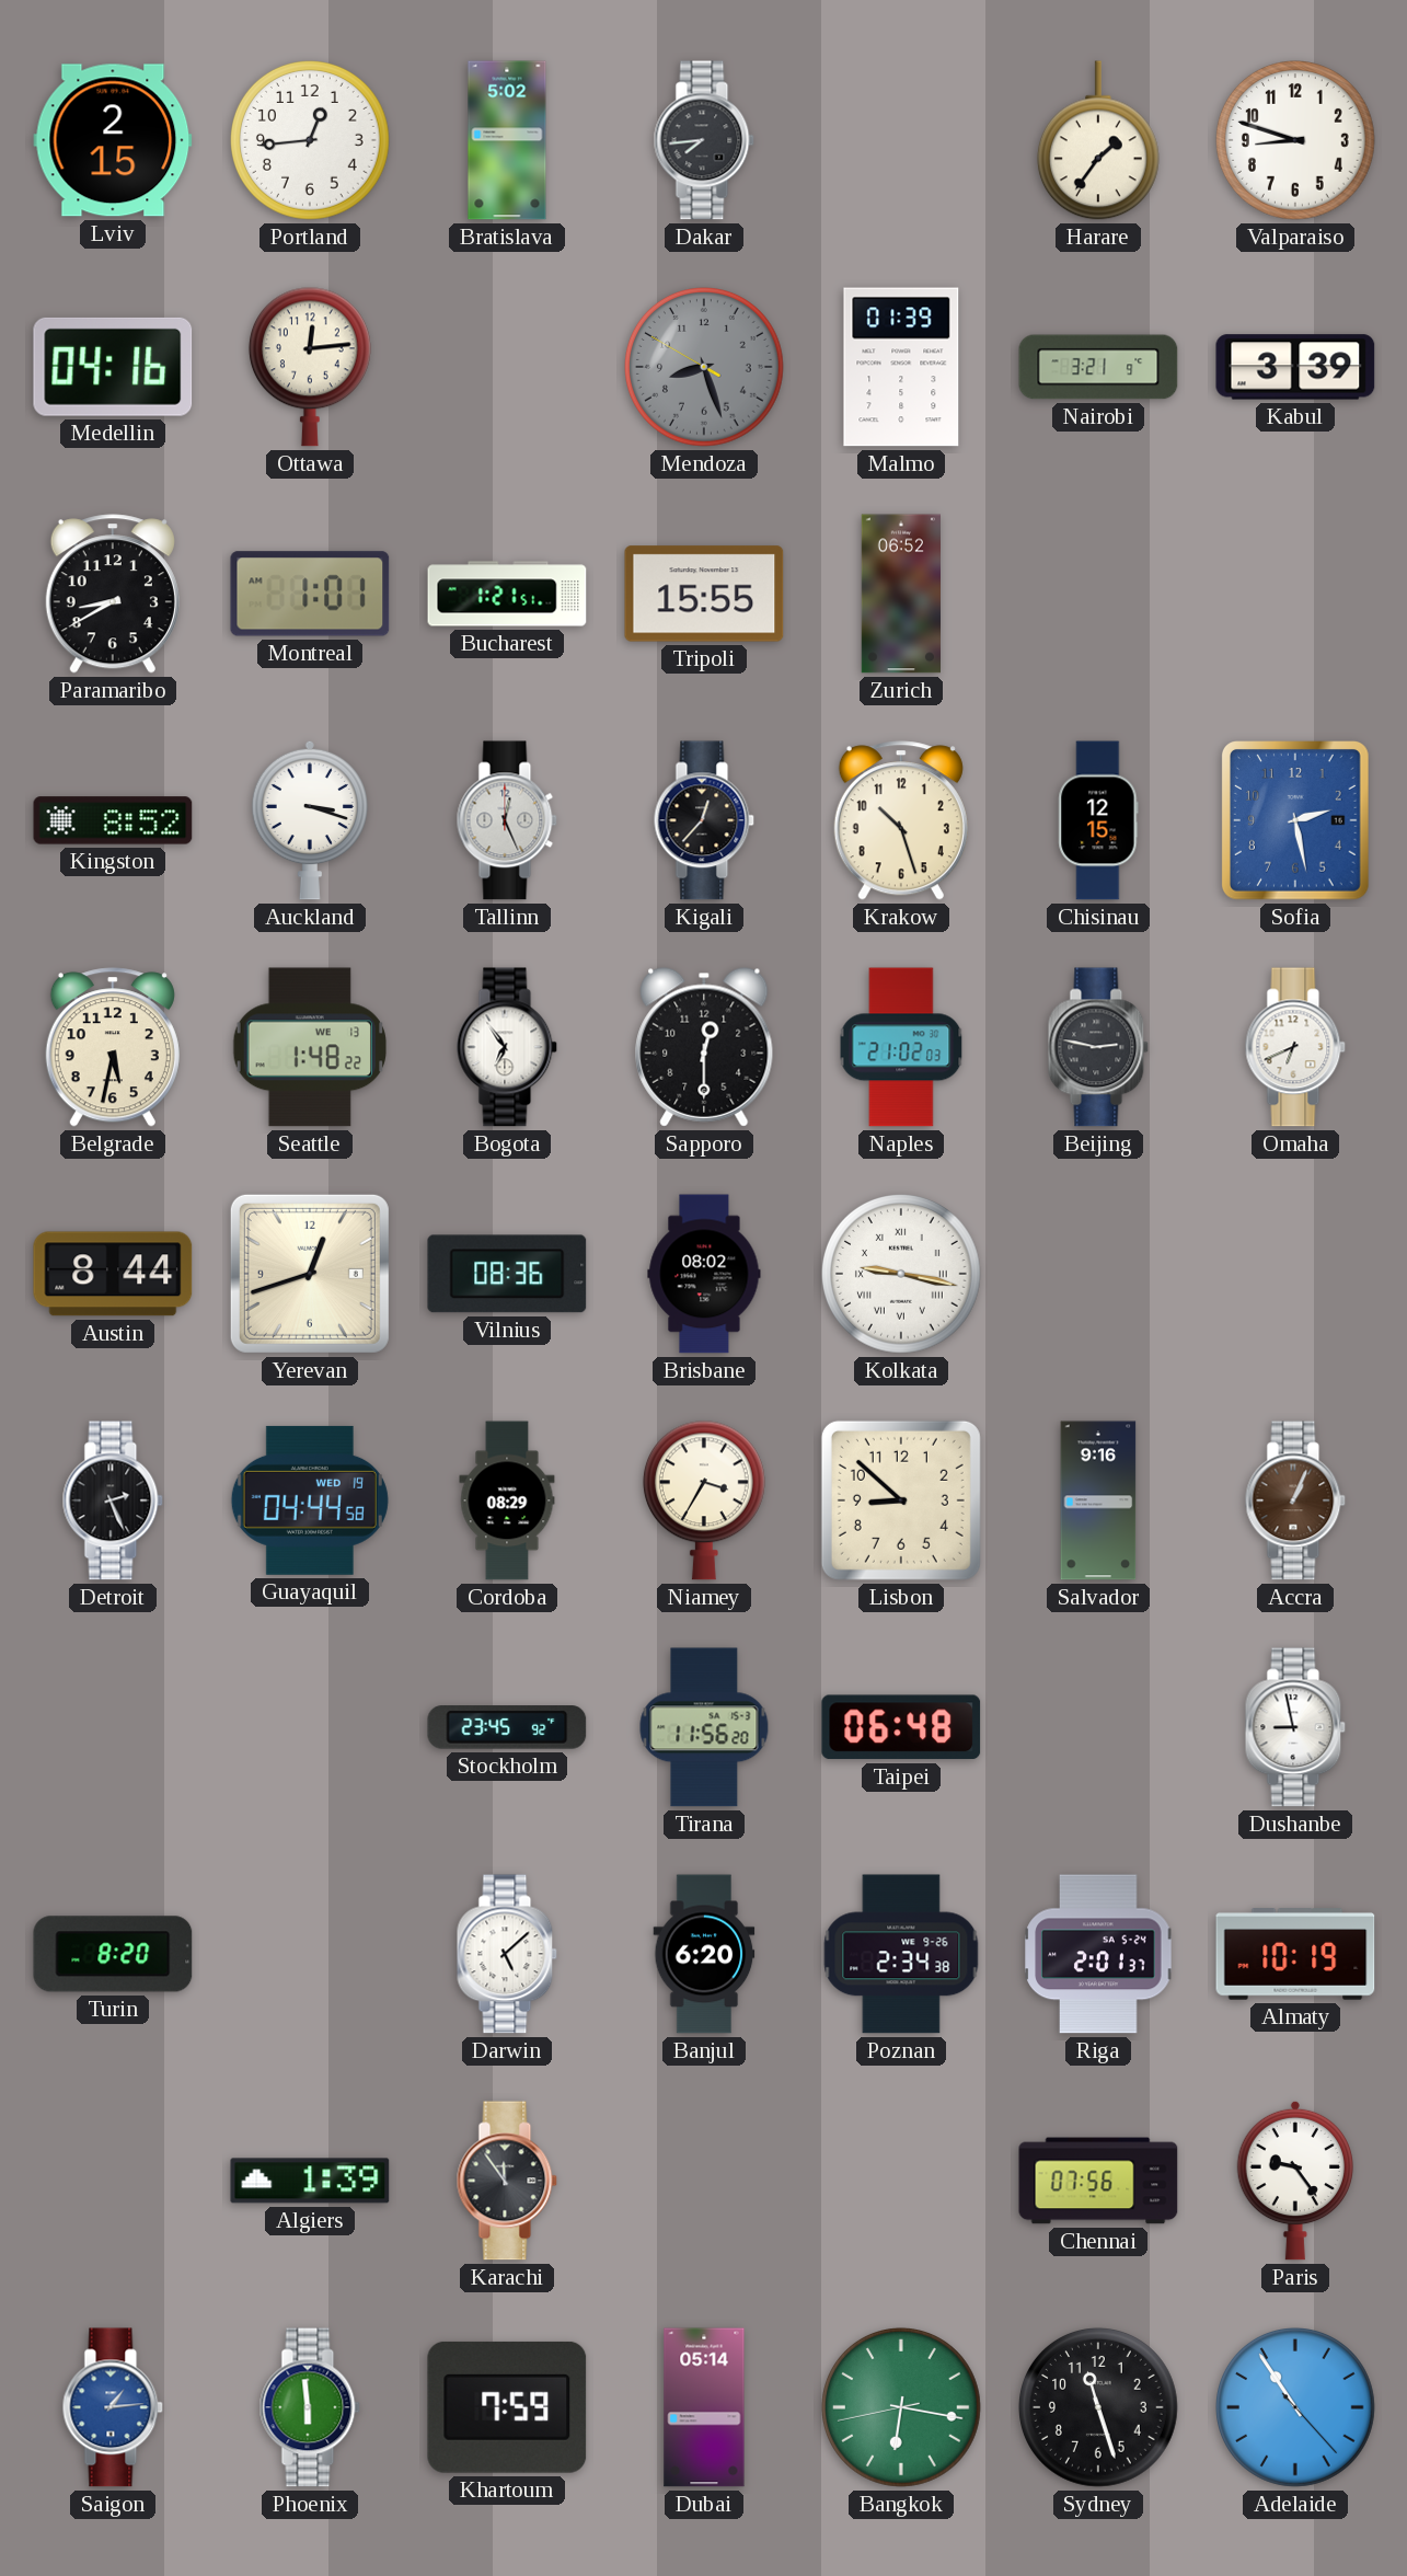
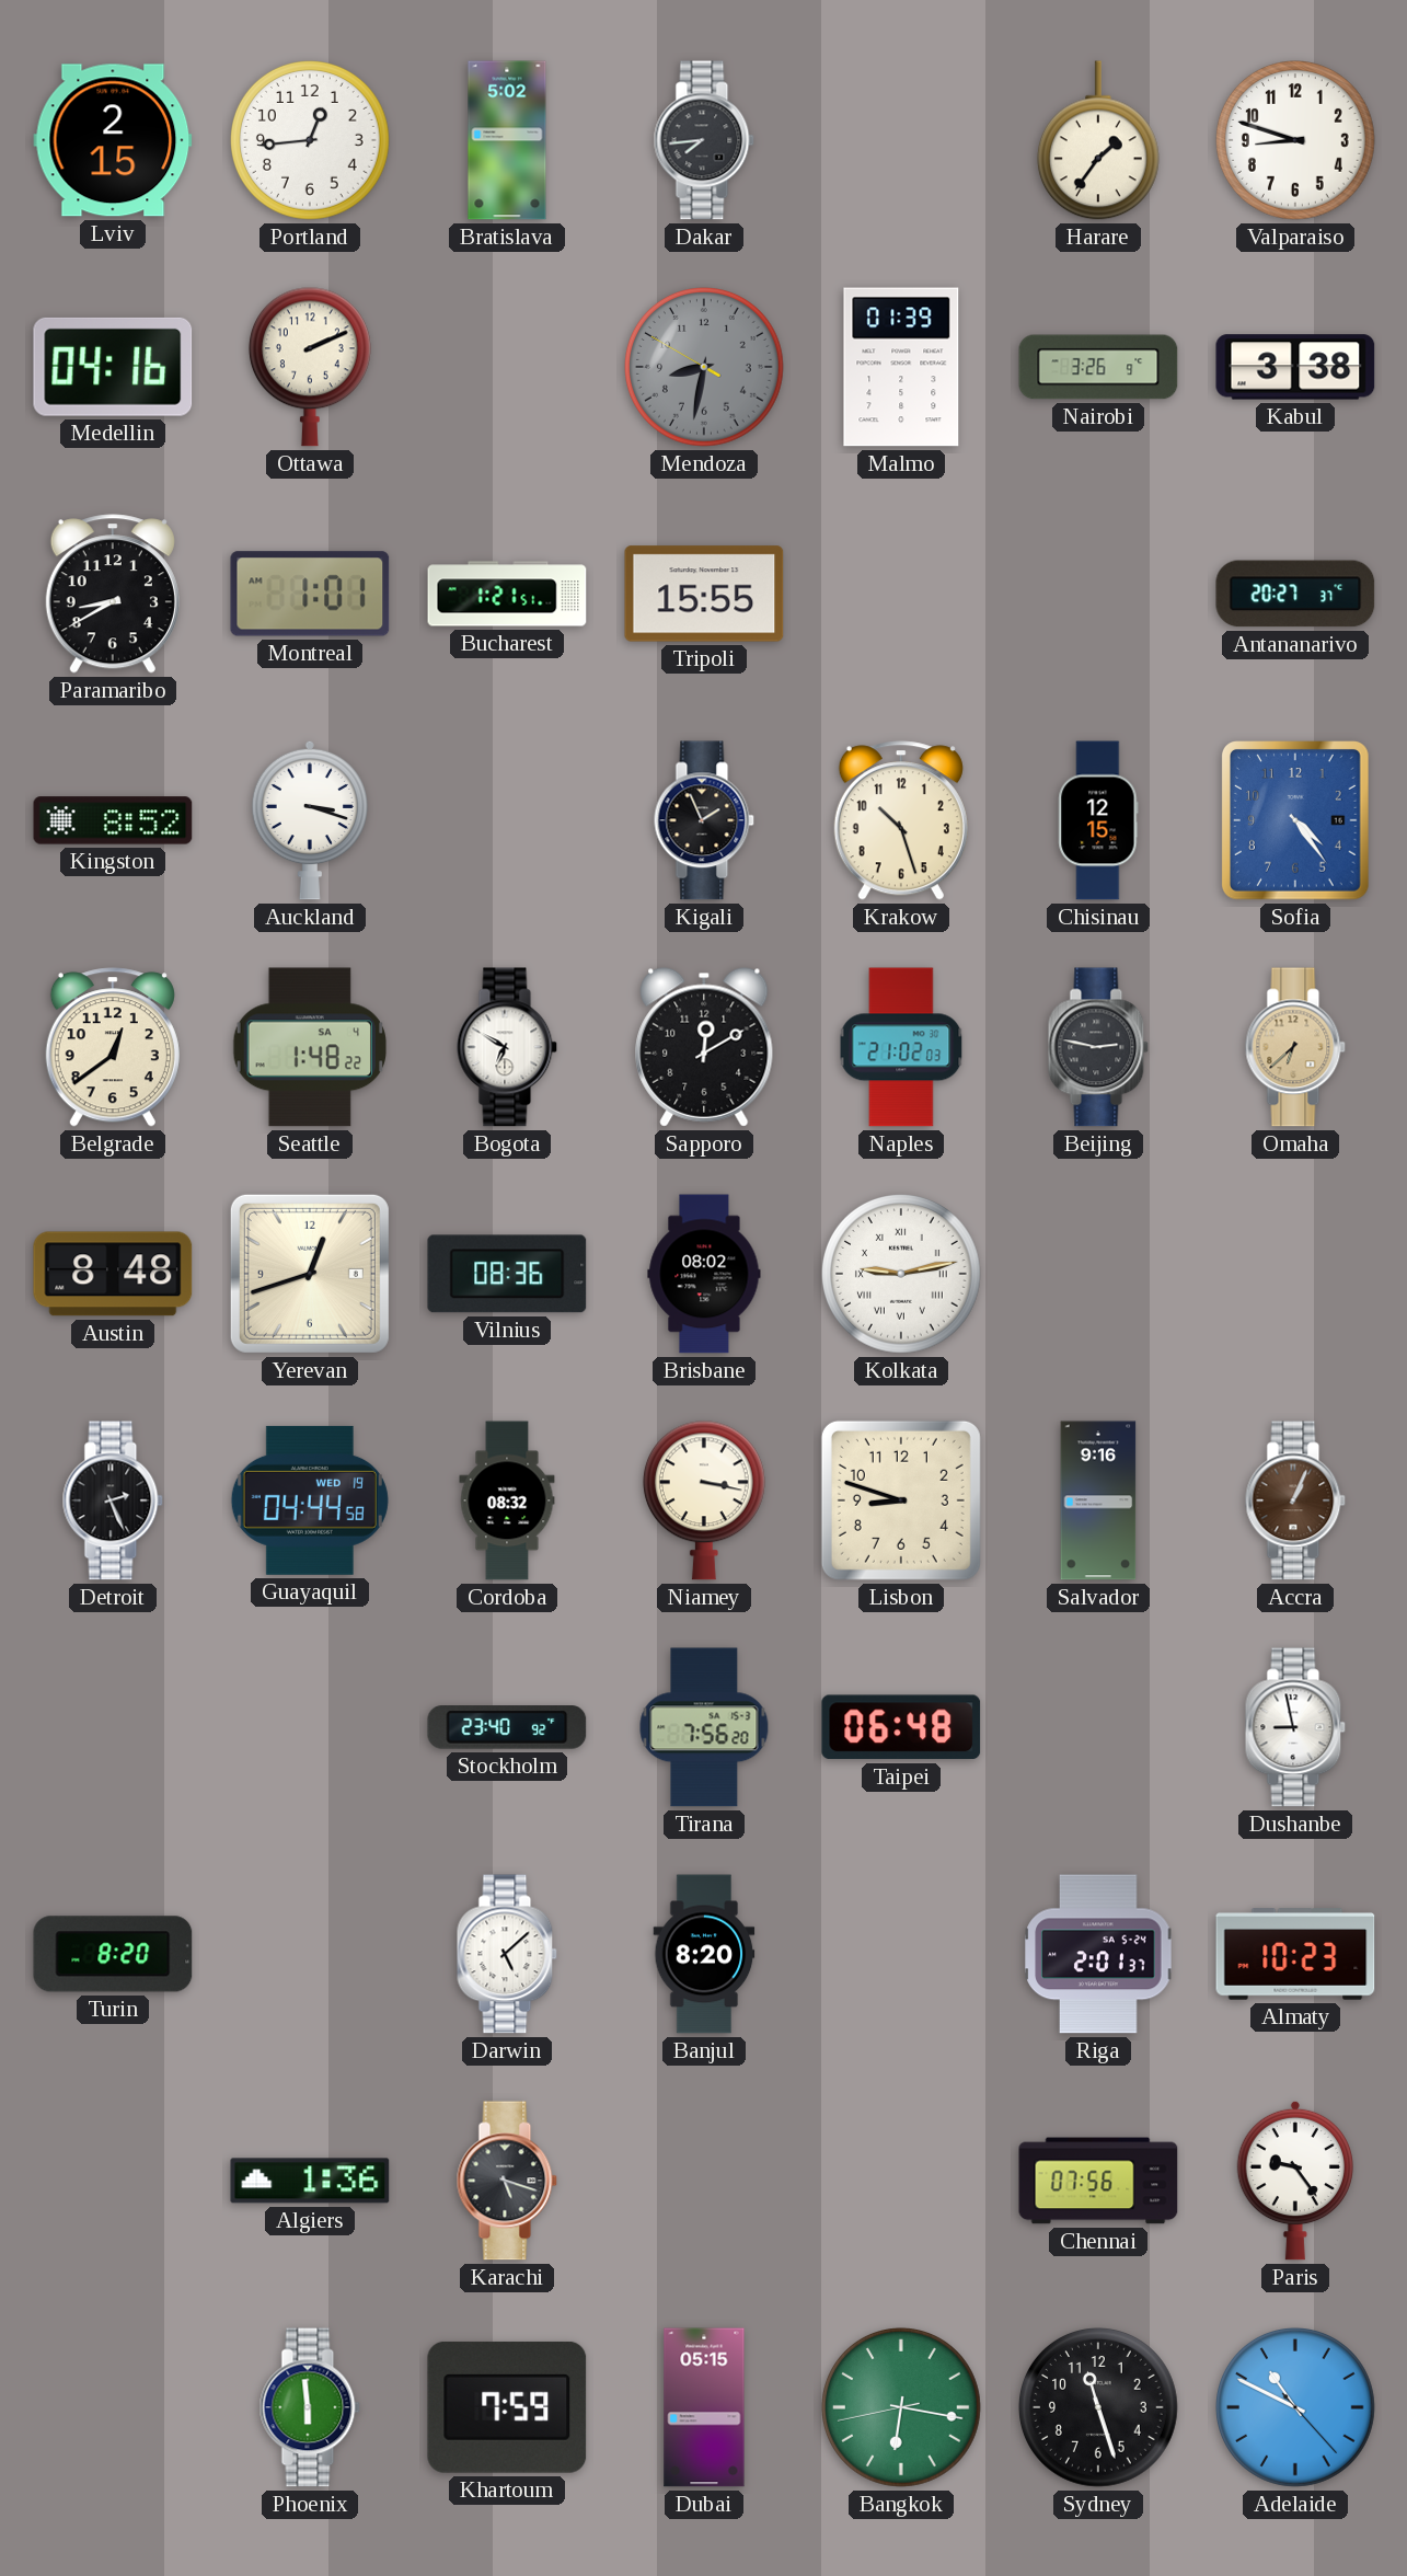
Ottawa: 12:14 -> 2:11 (310, 367)
Mendoza: 8:26 -> 8:31 (705, 368)
Nairobi: 3:21 -> 3:26 (1098, 367)
Kabul: 3:39 -> 3:38 (1295, 367)
Zurich: 06:52 -> none (900, 594)
Antananarivo: none -> 20:27 (1295, 594)
Tallinn: 12:26 -> none (507, 820)
Kigali: 12:37 -> 1:56 (704, 820)
Sofia: 2:28 -> 4:24 (1296, 821)
Belgrade: 5:32 -> 12:39 (113, 1047)
Seattle date: WE 13 -> SA 4 (309, 1047)
Bogota: 6:54 -> 6:50 (507, 1047)
Sapporo: 12:30 -> 12:10 (704, 1047)
Omaha: 6:41 -> 6:38 (1295, 1047)
Omaha dial: white -> champagne (1295, 1047)
Austin: 8:44 -> 8:48 (113, 1274)
Kolkata: 9:17 -> 9:13 (902, 1275)
Cordoba: 08:29 -> 08:32 (507, 1500)
Niamey: 3:35 -> 3:17 (704, 1500)
Lisbon: 8:52 -> 8:48 (901, 1500)
Stockholm: 23:45 -> 23:40 (507, 1727)
Tirana: 11:56 -> 7:56 (704, 1727)
Banjul: 6:20 -> 8:20 (704, 1954)
Poznan: 2:34 -> none (901, 1954)
Almaty: 10:19 -> 10:23 (1295, 1954)
Algiers: 1:39 -> 1:36 (310, 2181)
Karachi: 11:54 -> 5:18 (507, 2181)
Saigon: 1:14 -> none (113, 2407)
Dubai: 05:14 -> 05:15 (704, 2407)
Adelaide: 10:54 -> 10:49 (1296, 2408)
